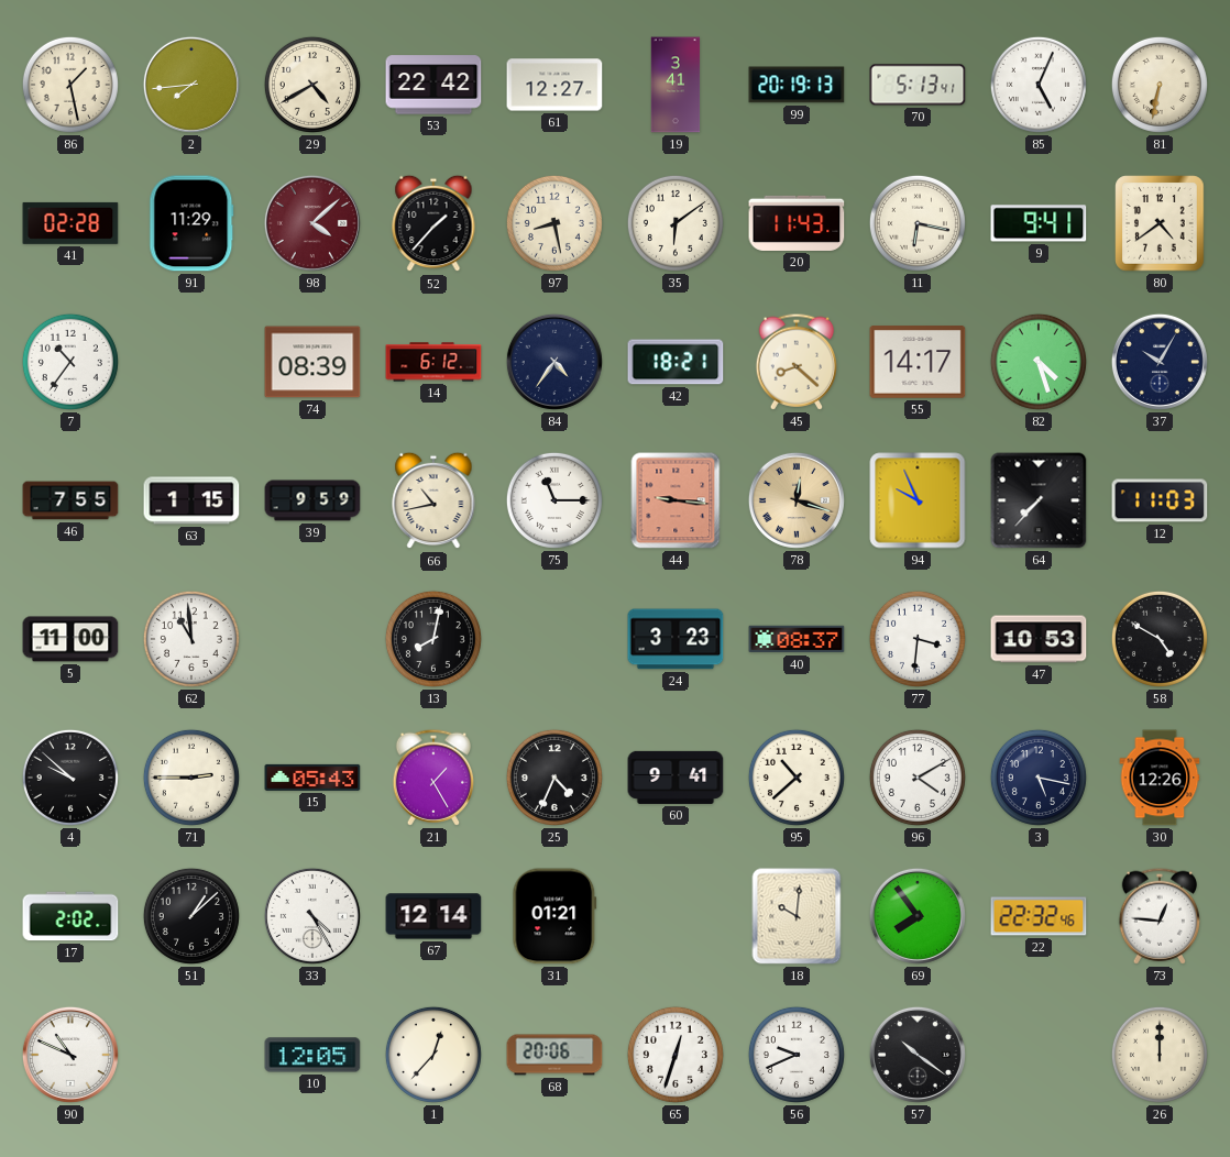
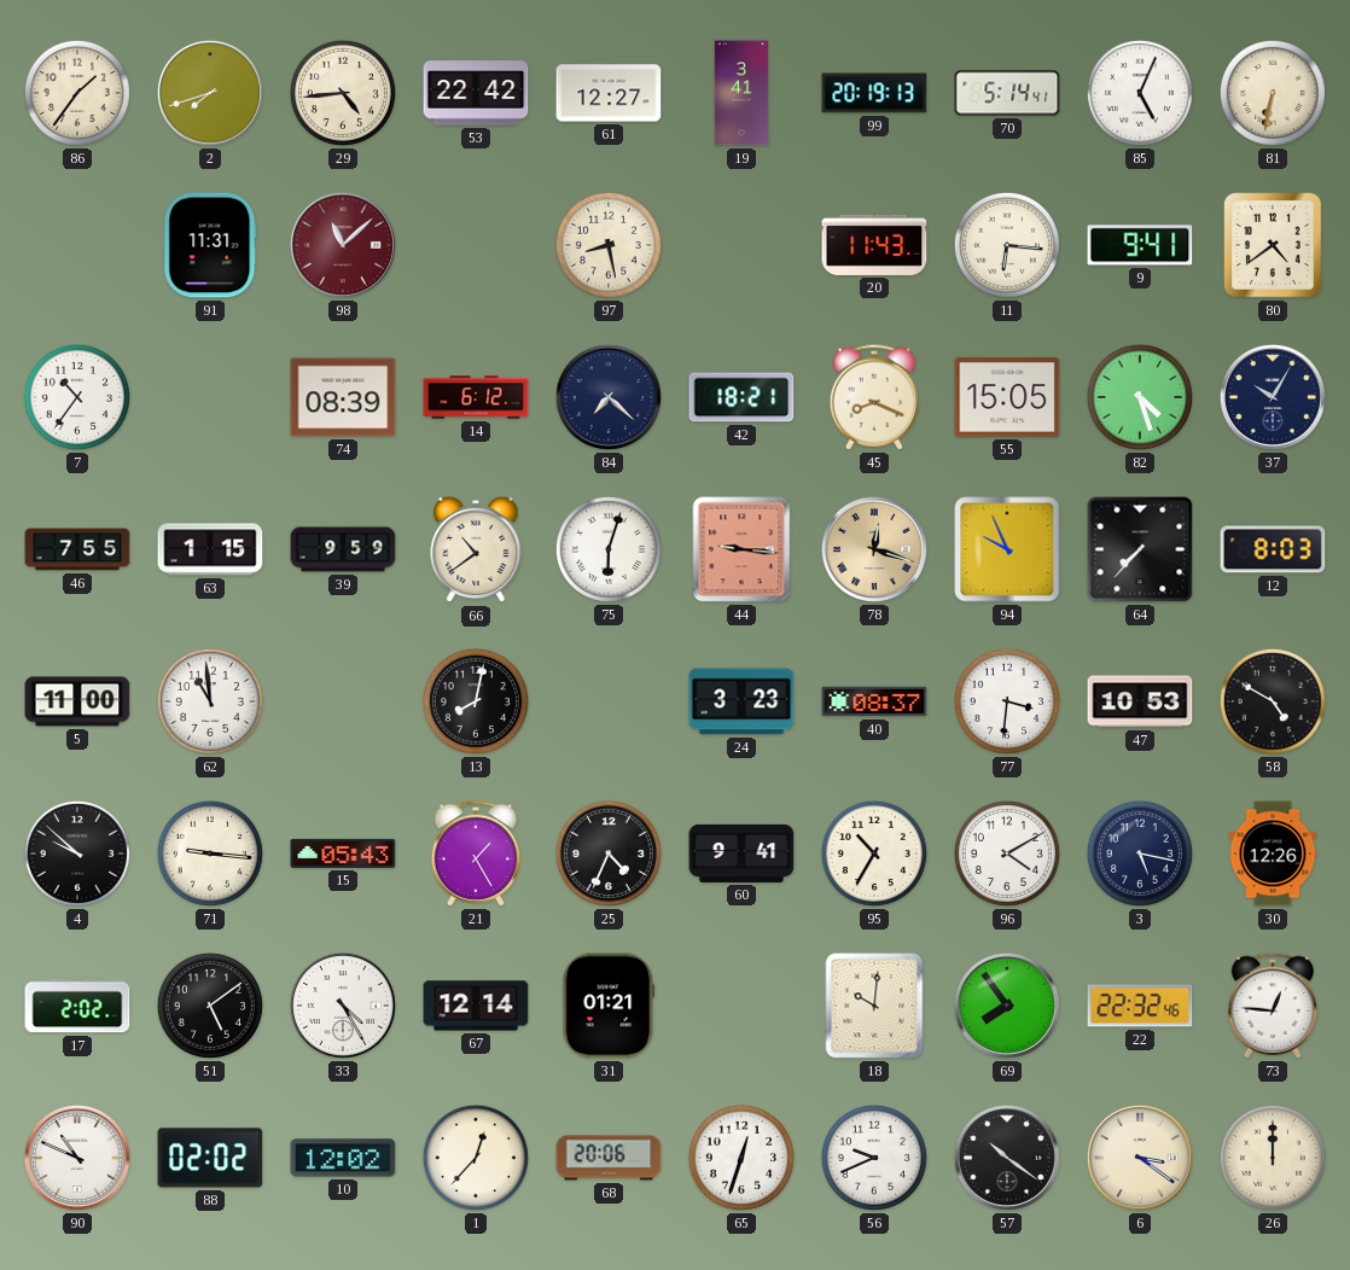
86: 1:28 -> 1:36 (77, 93)
2: 7:44 -> 7:42 (210, 93)
29: 4:40 -> 4:44 (343, 93)
70: 5:13 -> 5:14 (1007, 93)
41: 02:28 -> none (70, 223)
91: 11:29 -> 11:31 (210, 245)
98: 4:08 -> 11:08 (343, 245)
52: 1:37 -> none (433, 223)
35: 6:09 -> none (676, 223)
11: 6:17 -> 6:16 (1007, 245)
84: 4:36 -> 7:22 (609, 397)
45: 8:22 -> 8:19 (873, 397)
55: 14:17 -> 15:05 (1007, 397)
66: 10:43 -> 10:39 (476, 549)
75: 11:15 -> 6:03 (609, 549)
12: 11:03 -> 8:03 (1273, 549)
71: 2:45 -> 9:16 (210, 854)
95: 10:38 -> 10:35 (874, 854)
51: 1:08 -> 5:09 (210, 1006)
88: none -> 02:02 (210, 1158)
10: 12:05 -> 12:02 (343, 1158)
6: none -> 3:21 (1140, 1158)
